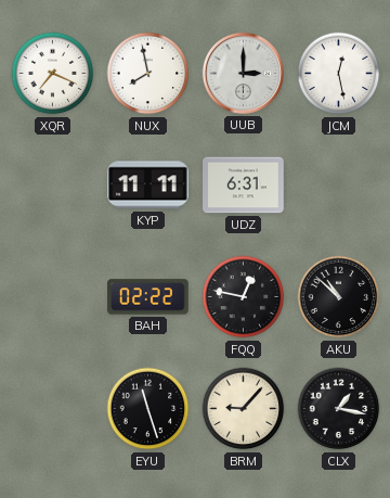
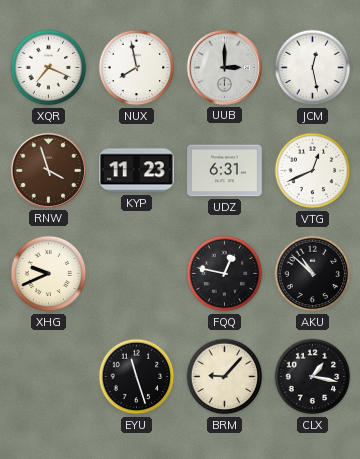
RNW: none -> 3:57 (48, 170)
KYP: 11:11 -> 11:23 (137, 171)
VTG: none -> 12:41 (313, 171)
XHG: none -> 9:41 (49, 274)
BAH: 02:22 -> none (148, 297)
